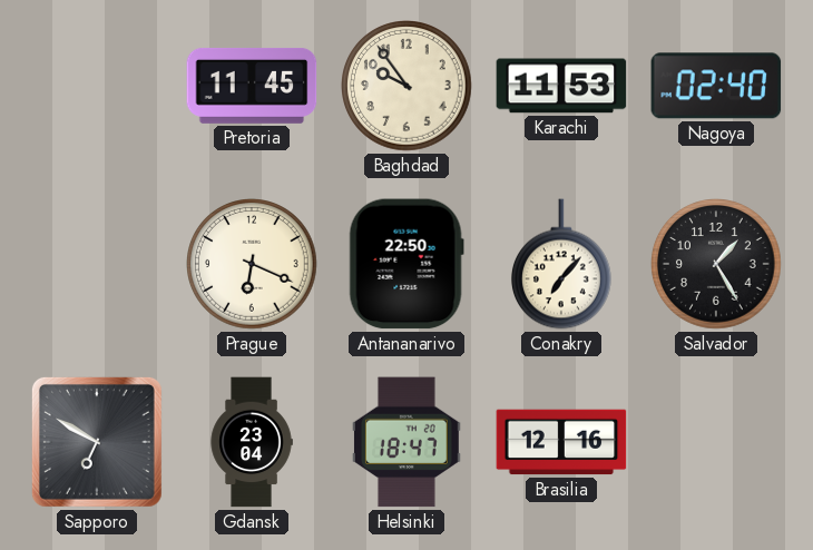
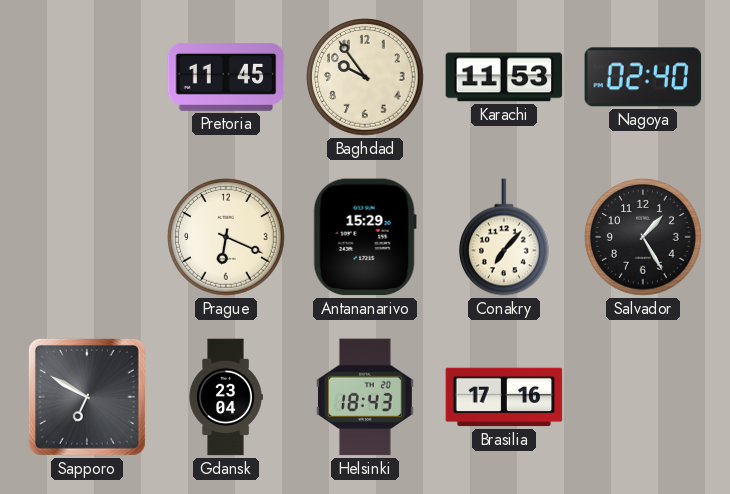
Antananarivo: 22:50 -> 15:29 (365, 237)
Helsinki: 18:47 -> 18:43 (365, 397)
Brasilia: 12:16 -> 17:16 (504, 397)
